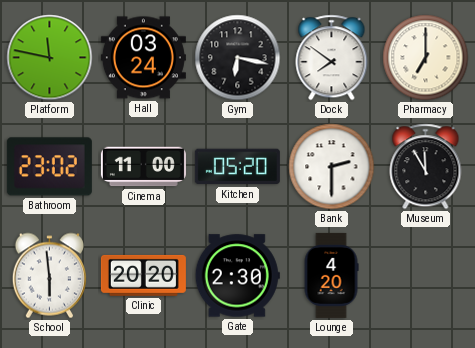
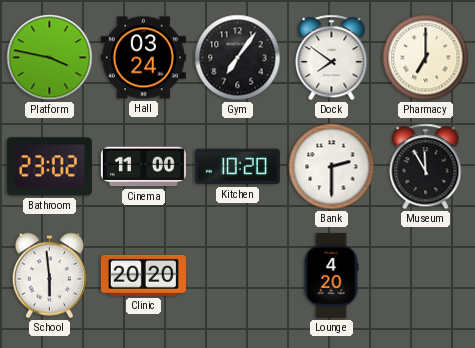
Platform: 11:47 -> 3:47 (50, 58)
Gym: 6:17 -> 7:06 (238, 58)
Kitchen: 05:20 -> 10:20 (237, 167)
Gate: 2:30 -> none (237, 276)
